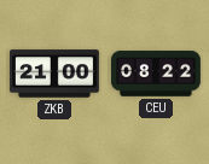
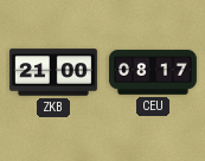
CEU: 08:22 -> 08:17 (153, 72)
